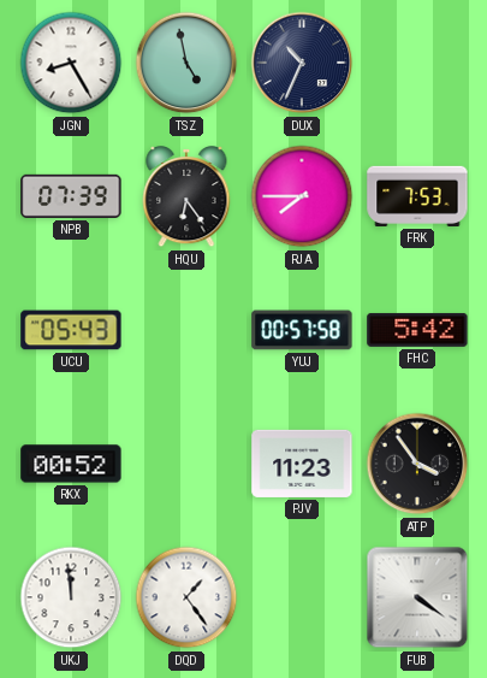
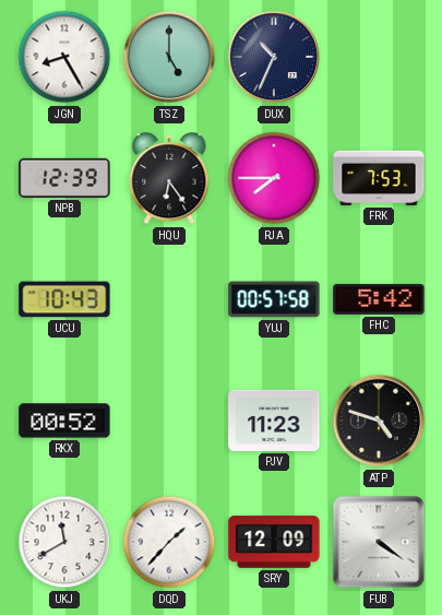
TSZ: 4:58 -> 5:00 (169, 57)
NPB: 07:39 -> 12:39 (64, 178)
UCU: 05:43 -> 10:43 (64, 299)
ATP: 3:54 -> 4:48 (379, 421)
UKJ: 11:59 -> 11:40 (64, 542)
DQD: 1:24 -> 1:37 (169, 542)
SRY: none -> 12:09 (274, 542)
